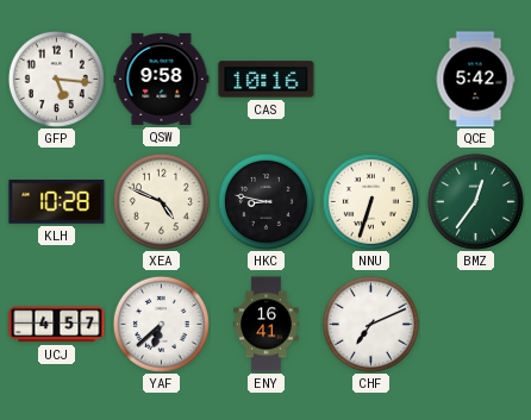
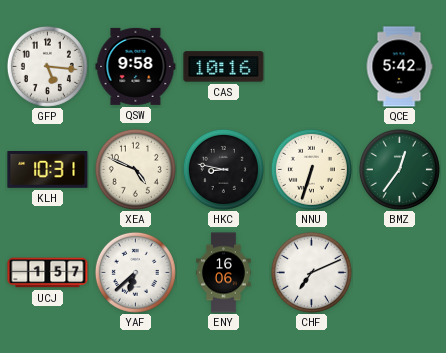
KLH: 10:28 -> 10:31 (48, 170)
UCJ: 4:57 -> 1:57 (48, 273)
ENY: 16:41 -> 16:06 (224, 273)
